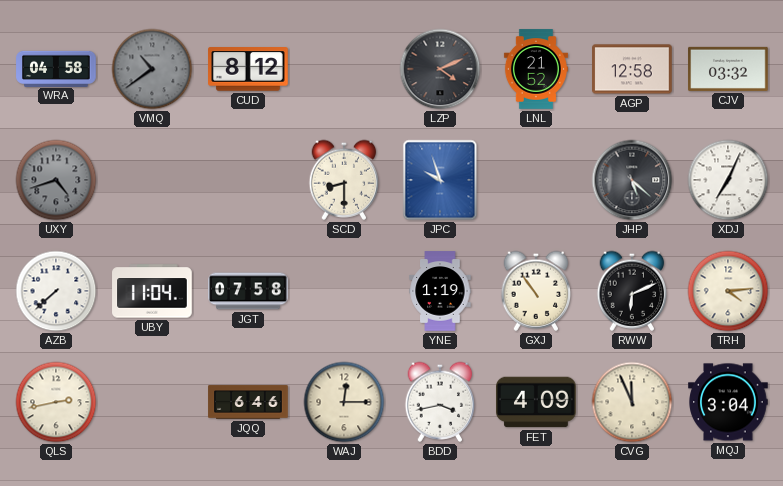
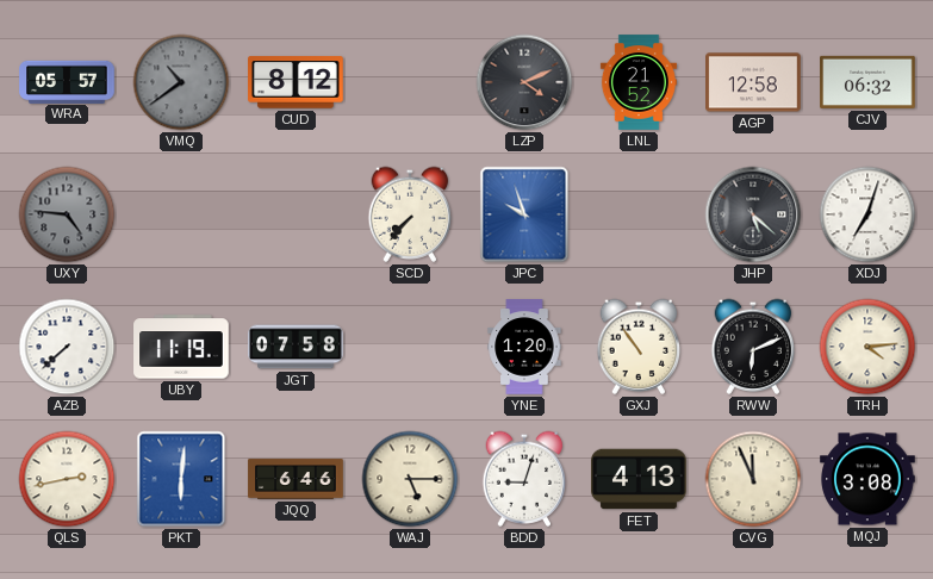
WRA: 04:58 -> 05:57 (67, 81)
CJV: 03:32 -> 06:32 (867, 82)
UXY: 4:42 -> 4:46 (67, 214)
SCD: 8:30 -> 7:37 (410, 214)
XDJ: 7:04 -> 7:03 (867, 214)
UBY: 11:04 -> 11:19 (181, 347)
YNE: 1:19 -> 1:20 (524, 347)
PKT: none -> 6:01 (181, 479)
WAJ: 12:15 -> 5:15 (410, 479)
BDD: 3:43 -> 9:03 (524, 479)
FET: 4:09 -> 4:13 (639, 479)
MQJ: 3:04 -> 3:08 (867, 479)
